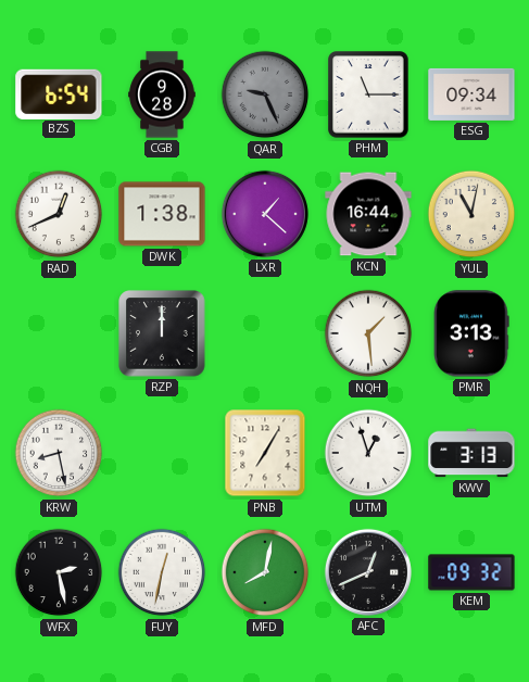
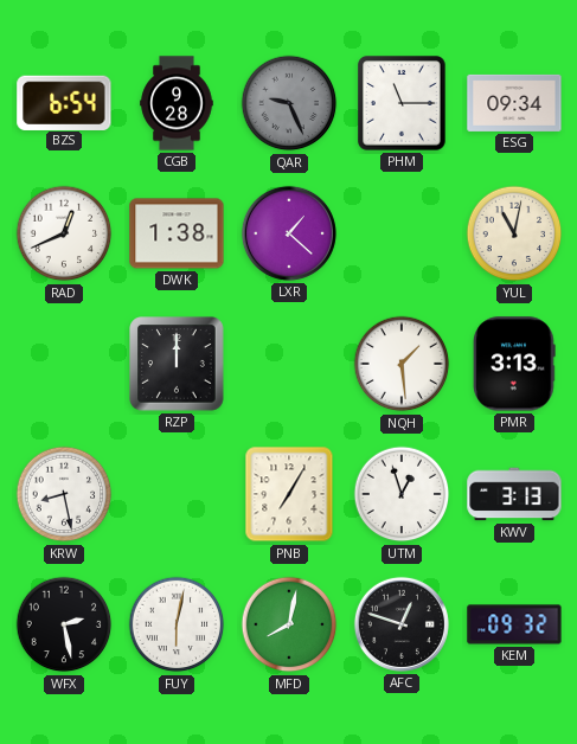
KCN: 16:44 -> none (368, 214)
FUY: 12:32 -> 6:02 (177, 624)
AFC: 12:41 -> 12:48 (402, 624)
